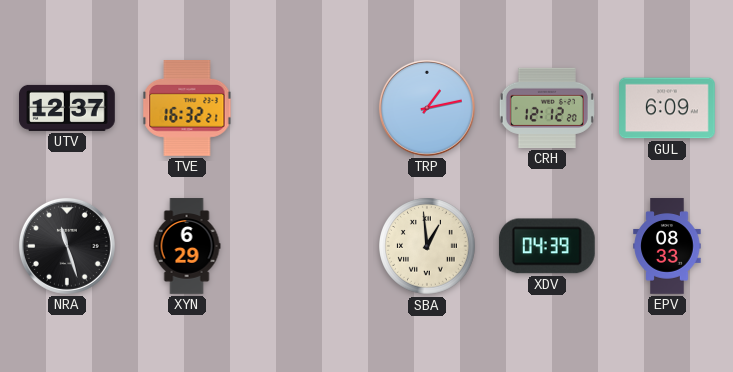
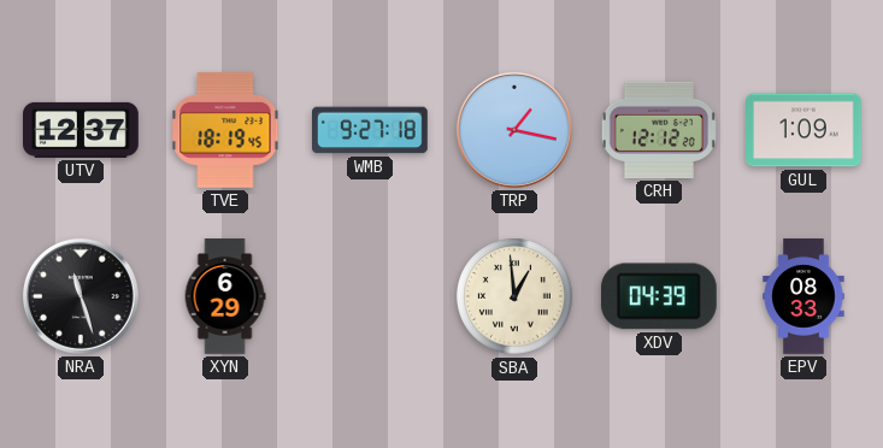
TVE: 16:32 -> 18:19 (225, 131)
WMB: none -> 9:27 (371, 130)
TRP: 1:13 -> 1:17 (514, 130)
GUL: 6:09 -> 1:09 (805, 130)
